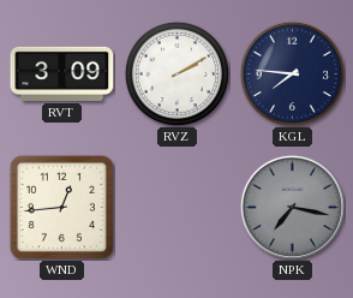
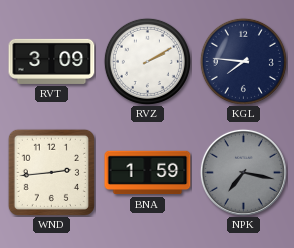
WND: 12:44 -> 2:44 (51, 172)
BNA: none -> 1:59 (148, 173)
